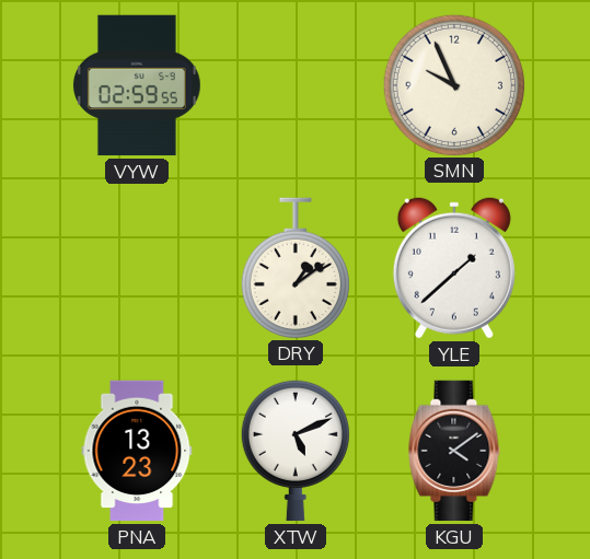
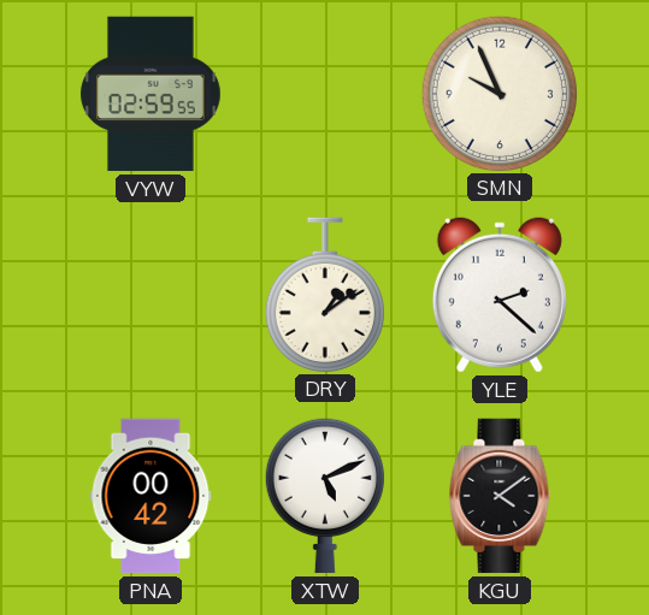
YLE: 1:38 -> 2:22 (500, 295)
PNA: 13:23 -> 00:42 (151, 496)
